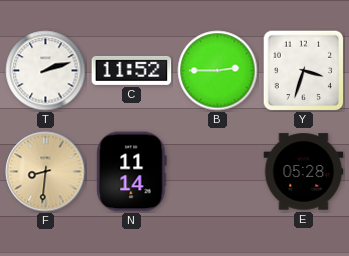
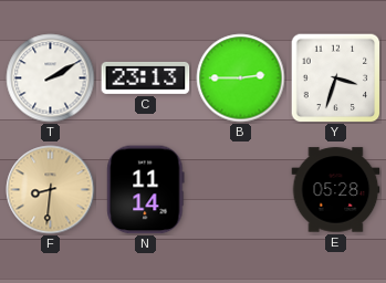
T: 2:12 -> 2:10 (51, 78)
C: 11:52 -> 23:13 (146, 77)
